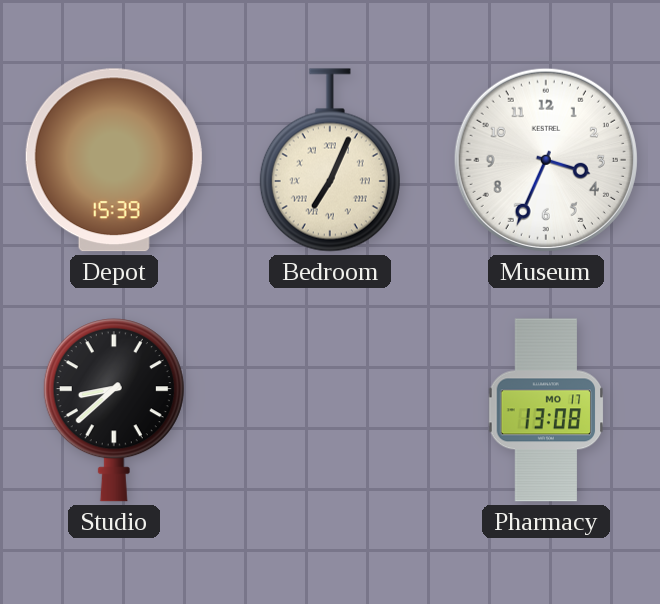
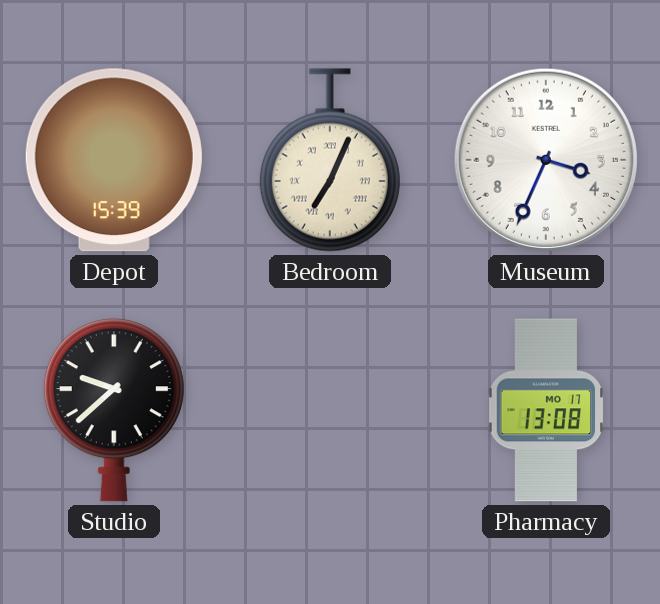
Studio: 8:38 -> 9:38 (114, 410)
